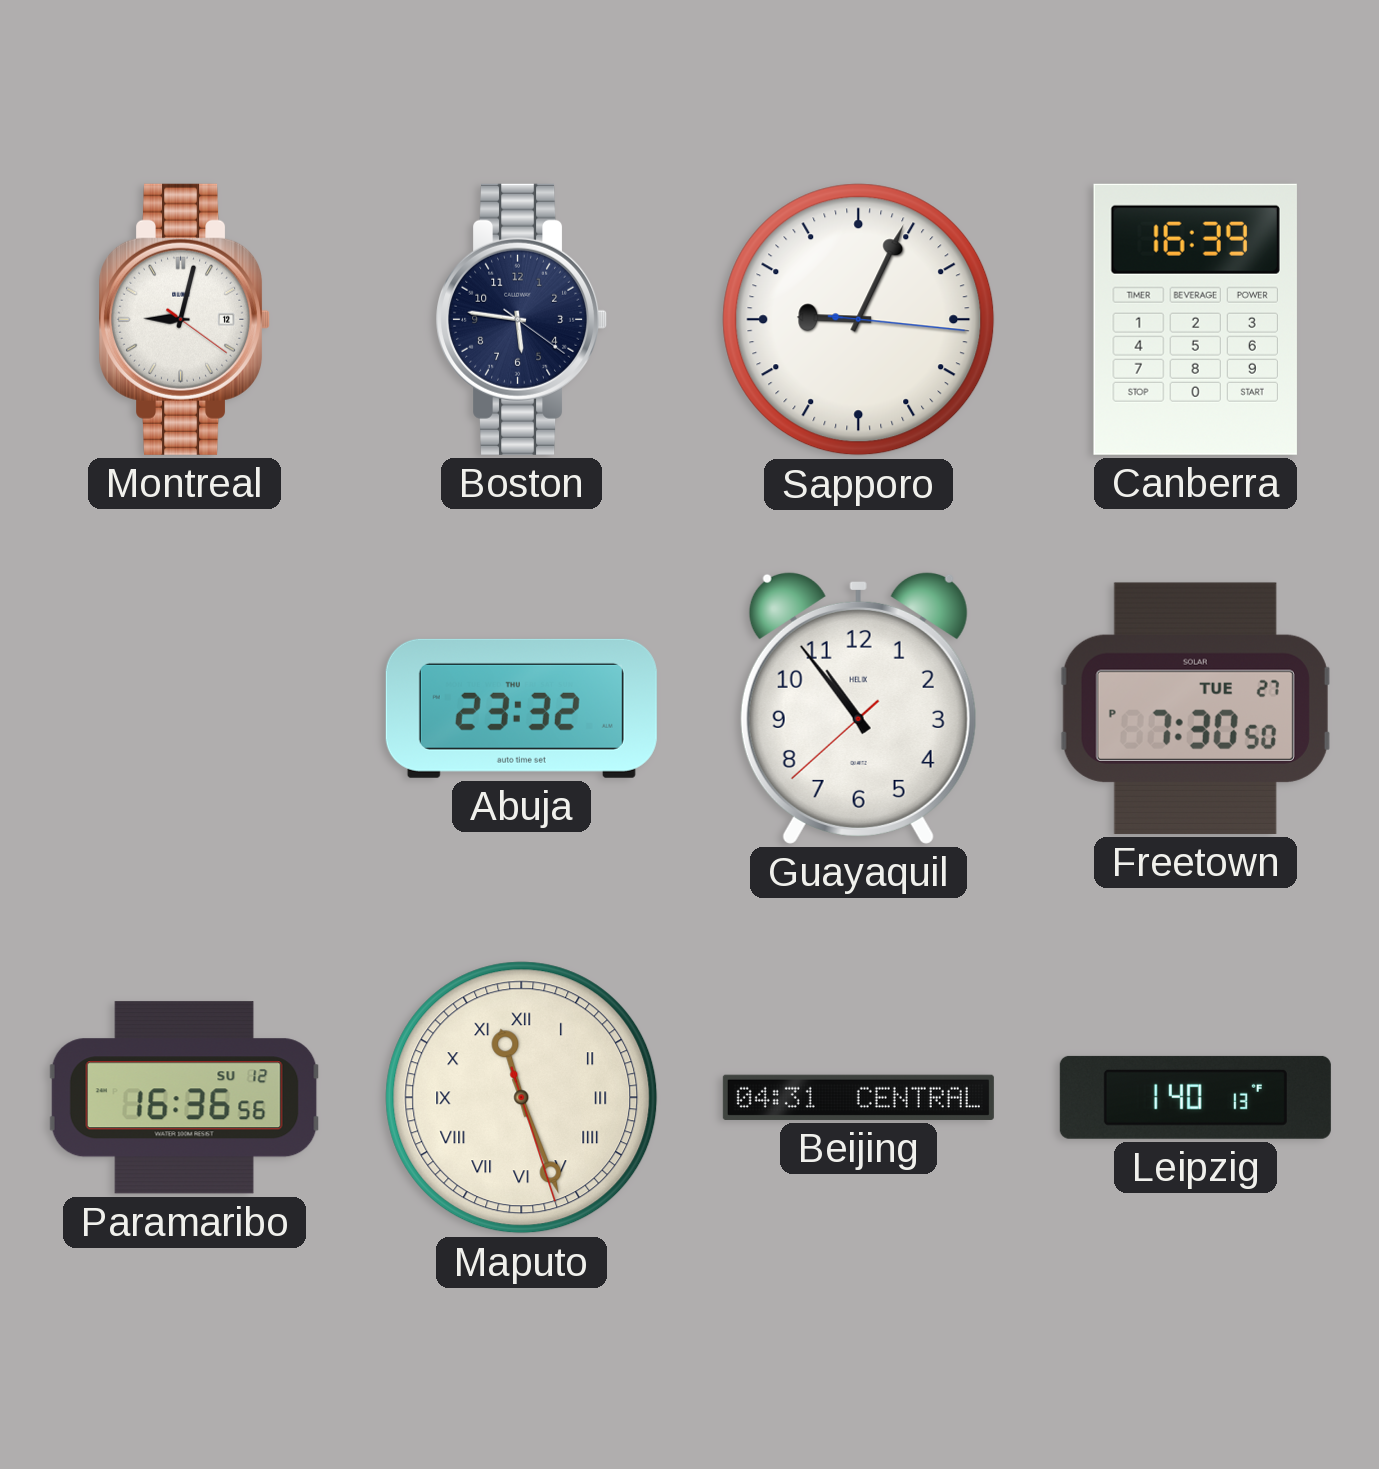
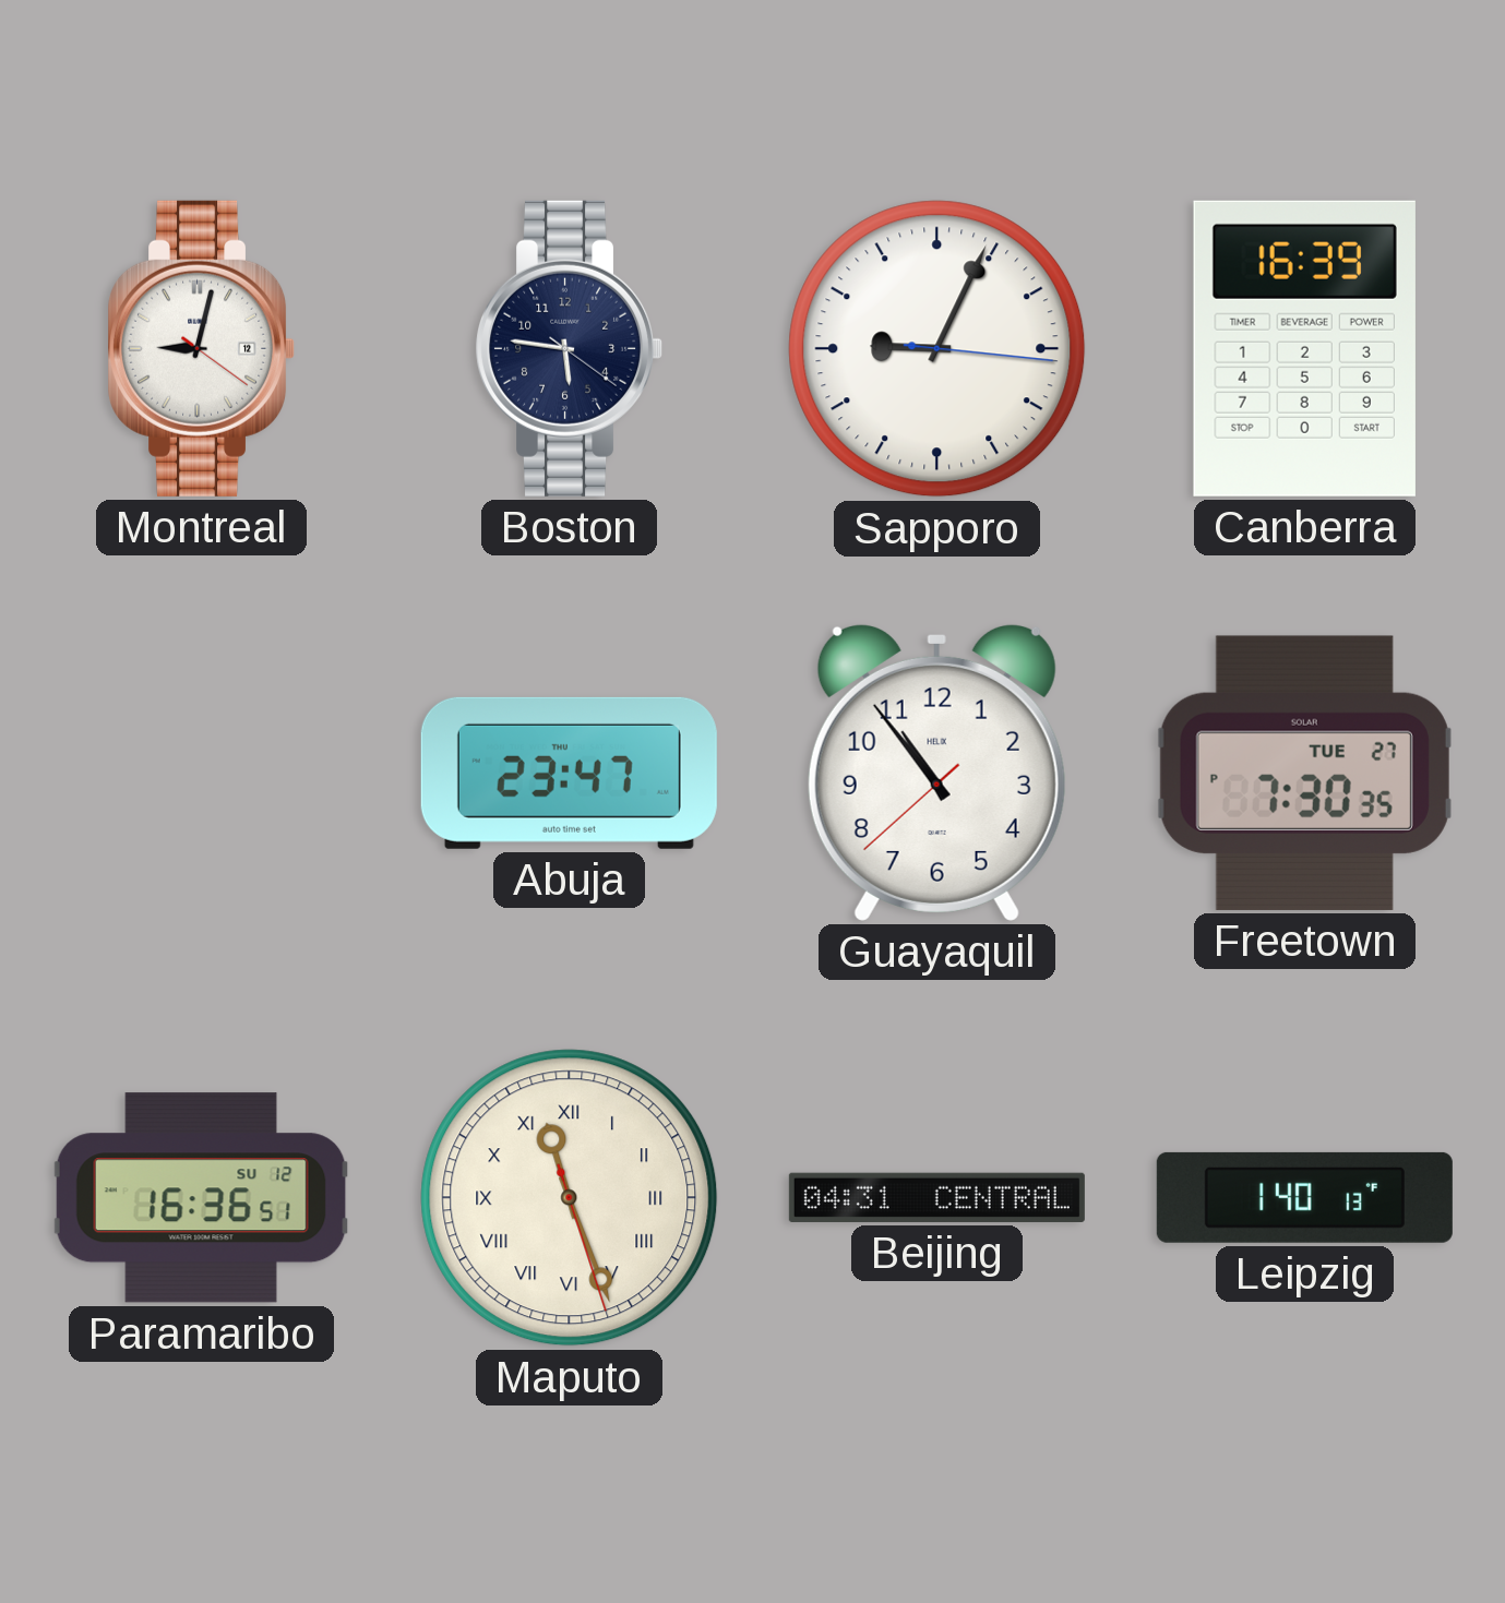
Abuja: 23:32 -> 23:47 (569, 773)
Freetown: 7:30:50 PM -> 7:30:35 PM (1304, 773)
Paramaribo: 16:36:56 -> 16:36:51 (202, 1198)
